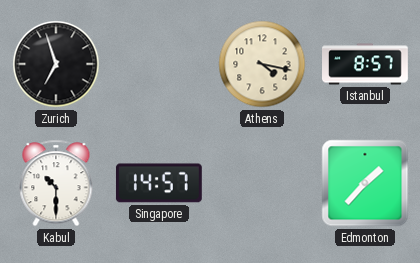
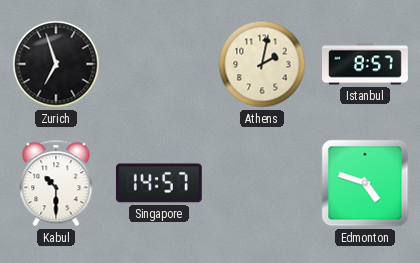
Athens: 4:17 -> 2:02 (262, 64)
Edmonton: 1:37 -> 4:48 (365, 183)
